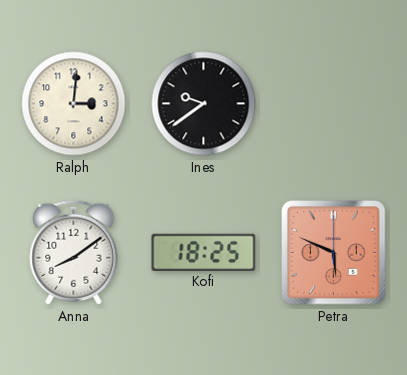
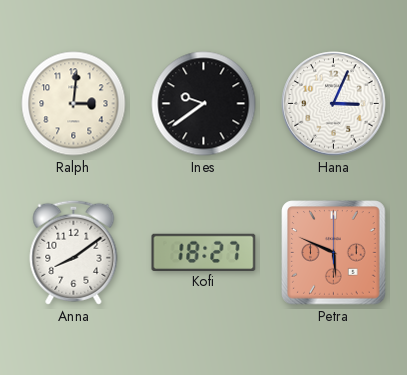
Hana: none -> 3:04 (334, 104)
Kofi: 18:25 -> 18:27 (204, 252)
